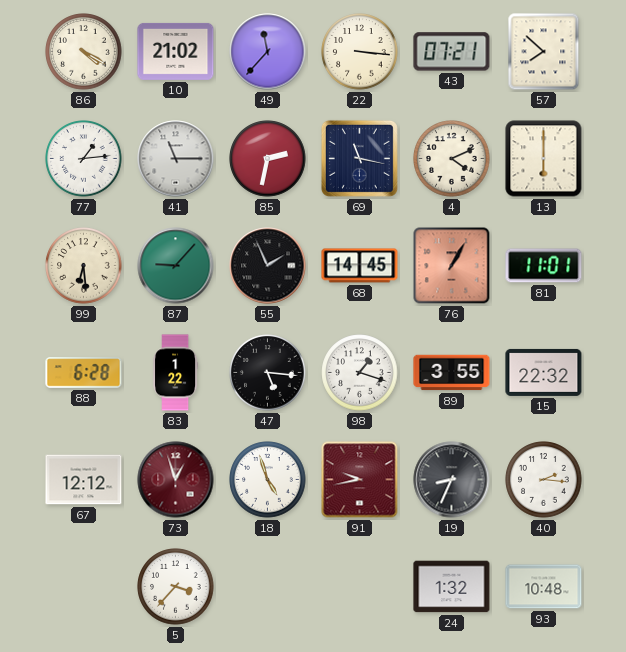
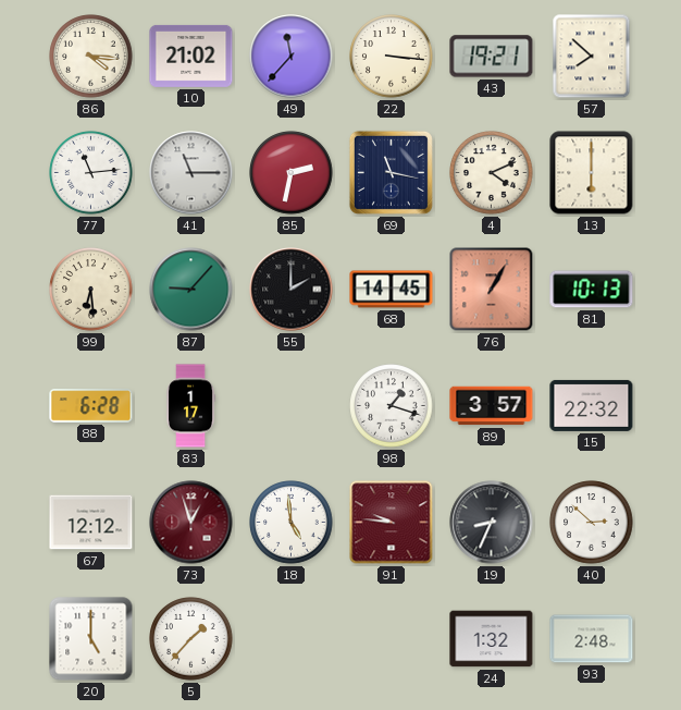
86: 4:20 -> 4:16 (91, 57)
43: 07:21 -> 19:21 (492, 57)
77: 1:14 -> 11:14 (91, 173)
55: 1:56 -> 2:00 (292, 290)
81: 11:01 -> 10:13 (592, 290)
83: 1:22 -> 1:17 (191, 406)
47: 5:16 -> none (268, 373)
89: 3:55 -> 3:57 (492, 406)
18: 4:57 -> 4:59 (292, 523)
91: 9:43 -> 9:46 (392, 523)
40: 2:16 -> 2:52 (592, 523)
20: none -> 5:00 (91, 639)
5: 3:37 -> 1:37 (191, 639)
93: 10:48 -> 2:48 (592, 639)
